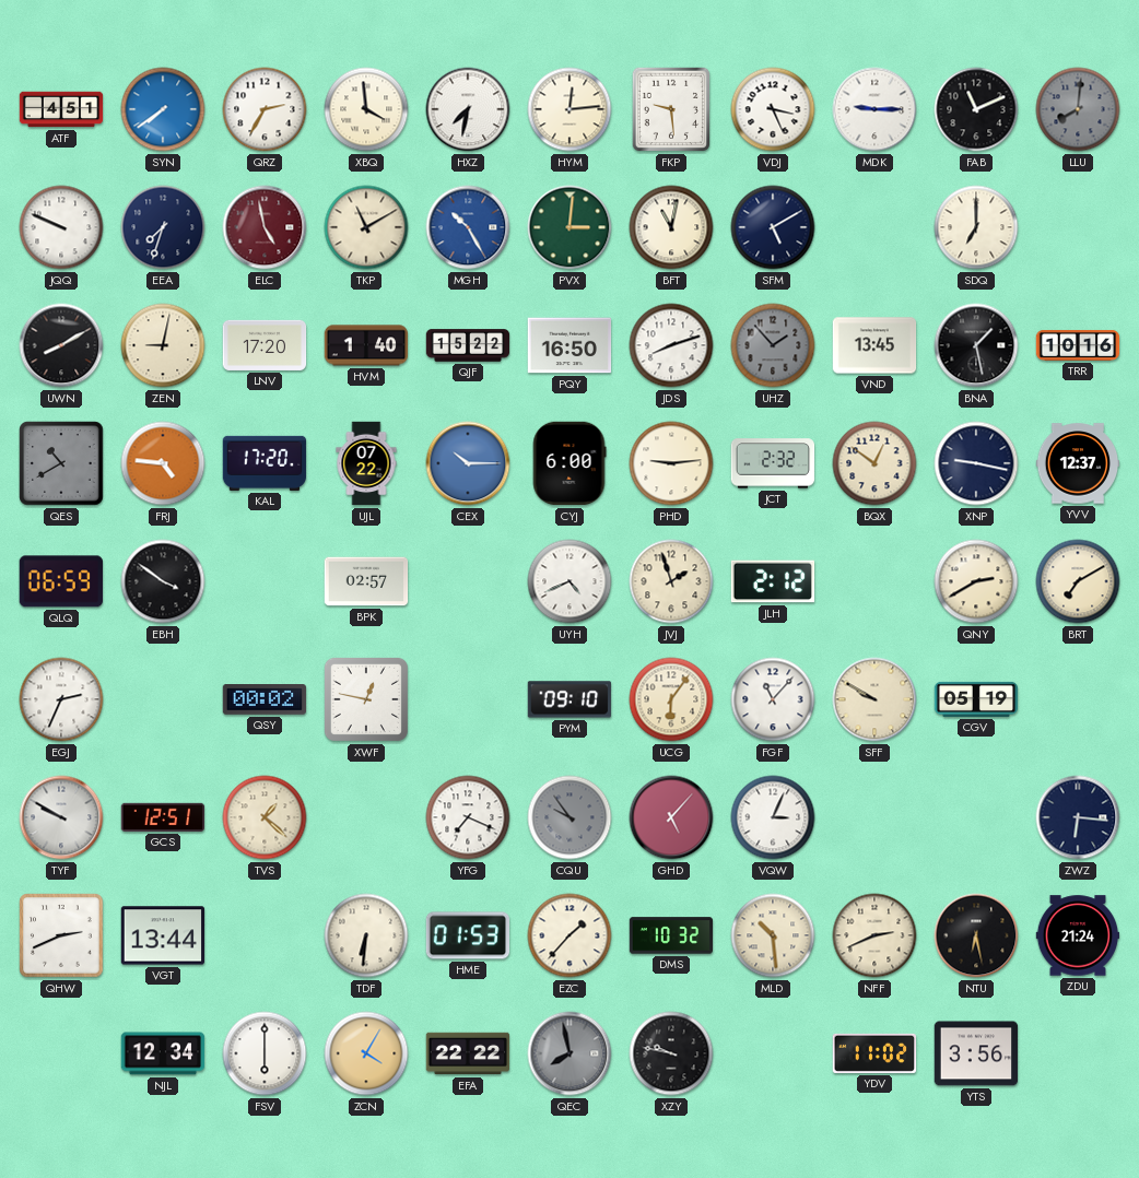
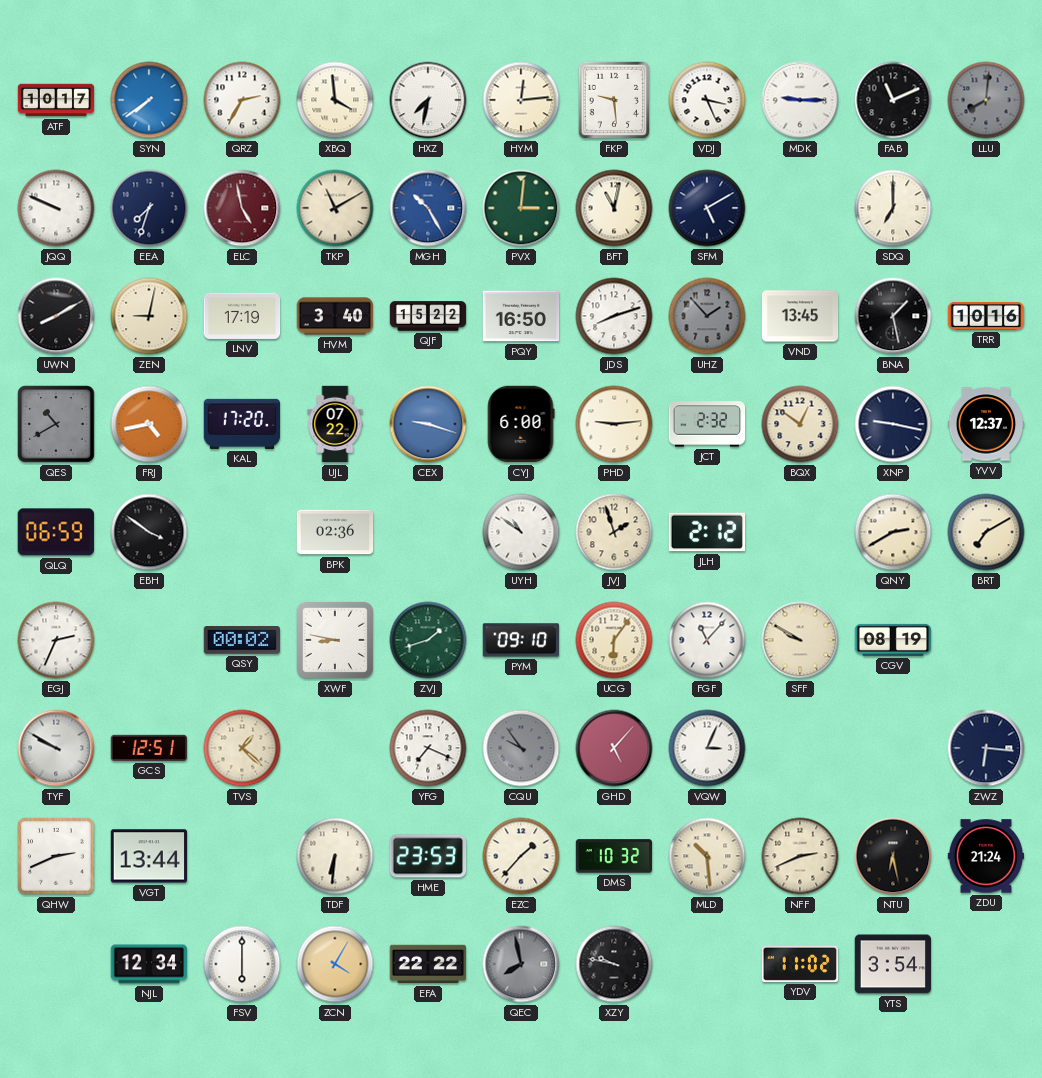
ATF: 4:51 -> 10:17 (56, 100)
LNV: 17:20 -> 17:19 (242, 316)
HVM: 1:40 -> 3:40 (335, 316)
FRJ: 4:46 -> 4:43 (149, 424)
CEX: 10:15 -> 9:18 (428, 424)
BPK: 02:57 -> 02:36 (335, 532)
UYH: 4:41 -> 10:51 (521, 532)
XWF: 12:47 -> 8:47 (335, 640)
ZVJ: none -> 1:42 (428, 640)
CGV: 05:19 -> 08:19 (893, 640)
HME: 01:53 -> 23:53 (428, 856)
YTS: 3:56 -> 3:54 (893, 964)
